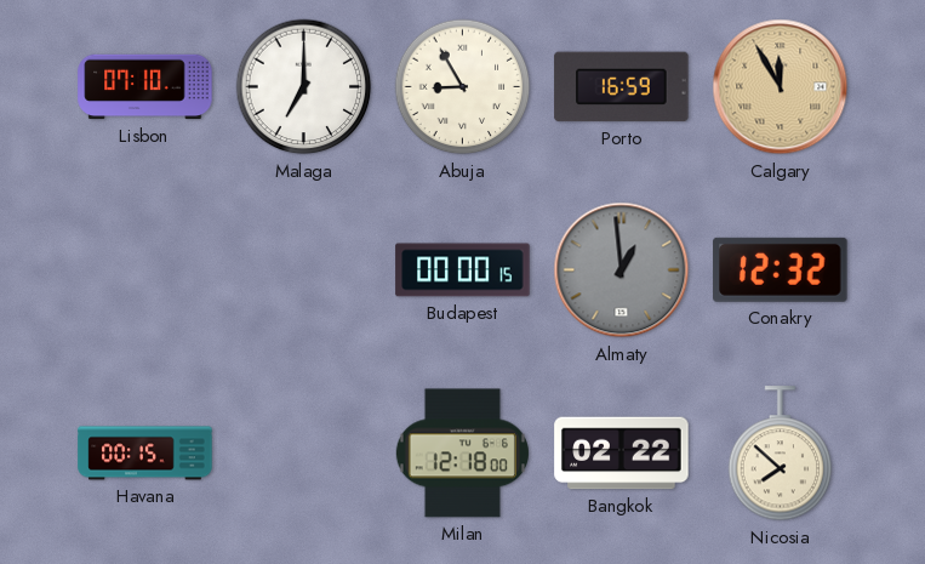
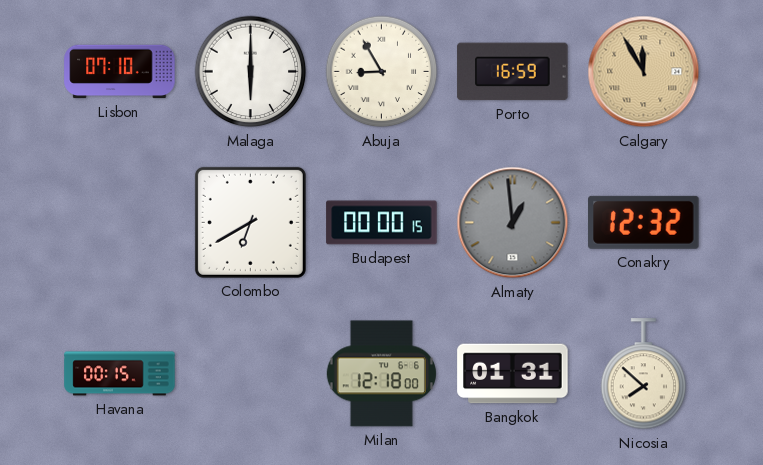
Malaga: 7:00 -> 6:00 (251, 72)
Colombo: none -> 6:40 (250, 222)
Bangkok: 02:22 -> 01:31 (513, 374)
